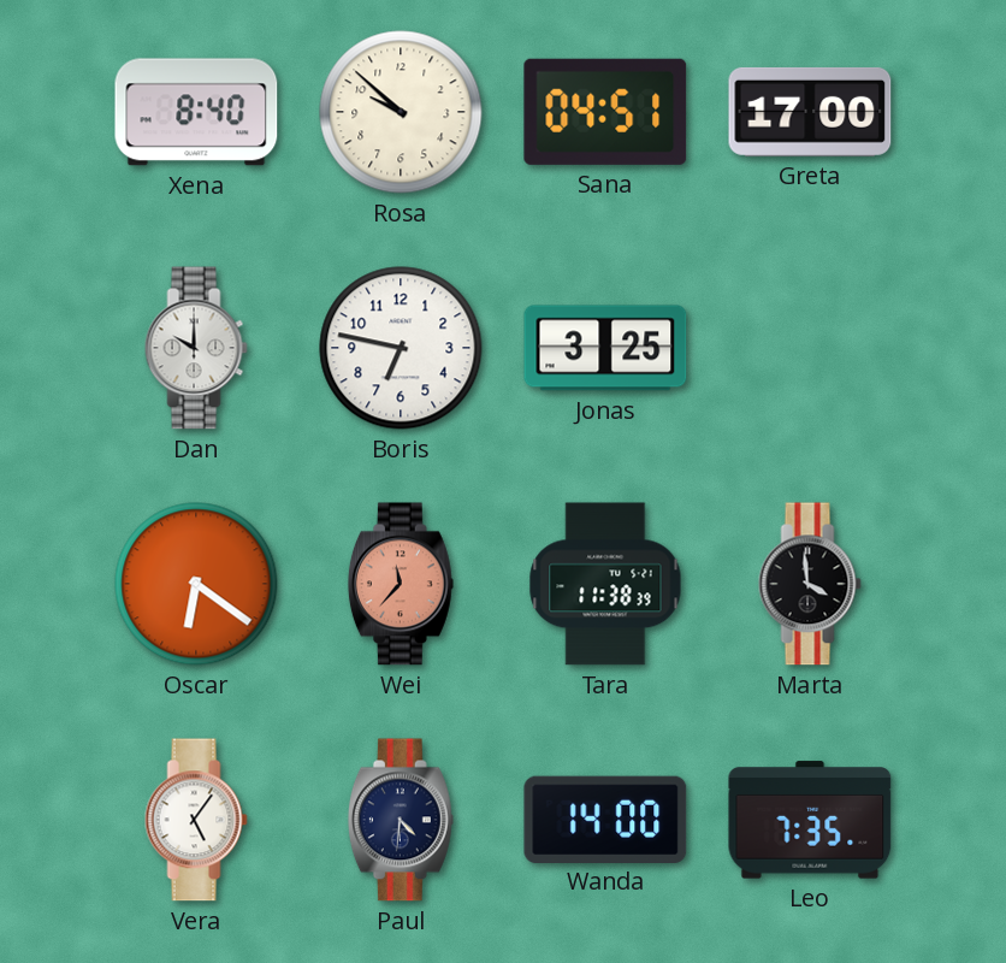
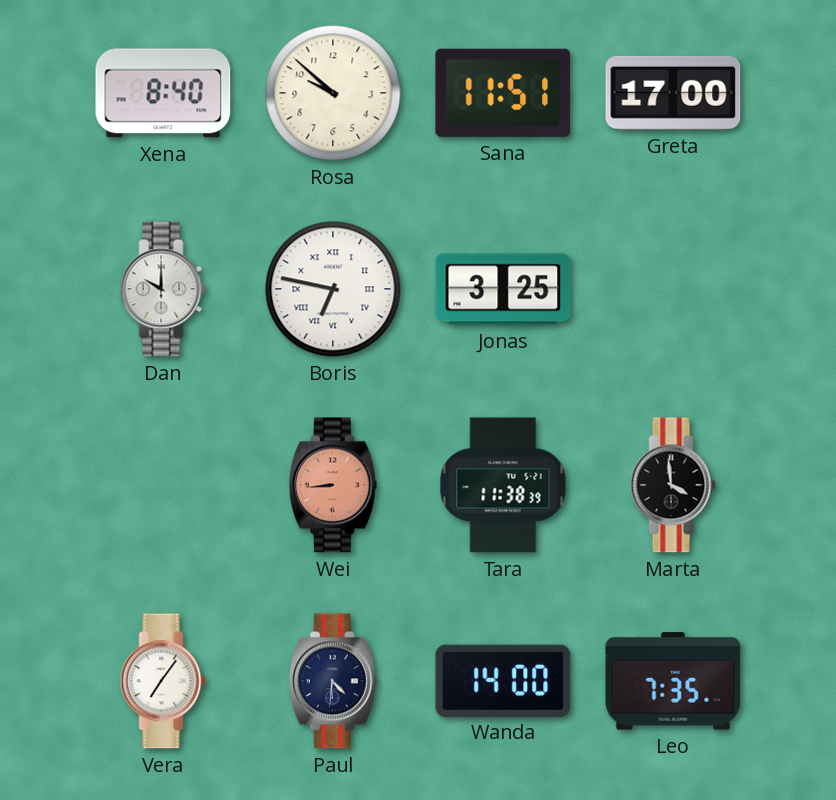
Sana: 04:51 -> 11:51 (503, 93)
Boris numerals: Arabic -> Roman (333, 289)
Oscar: 6:21 -> none (196, 584)
Wei: 11:37 -> 8:44 (333, 485)
Vera: 5:06 -> 7:06 (163, 681)
